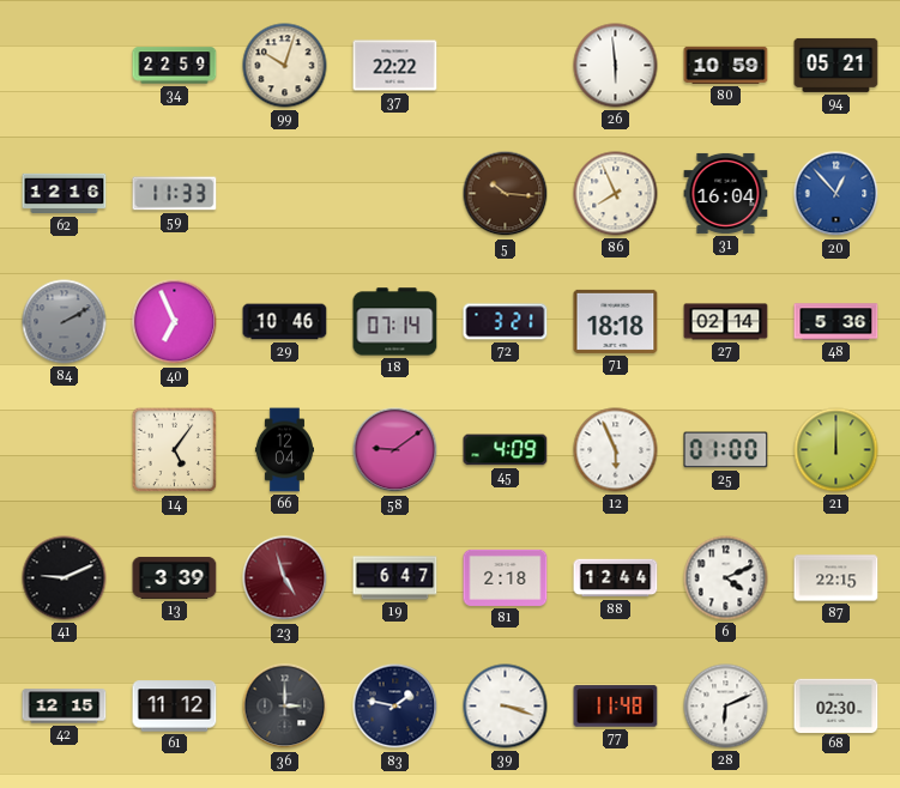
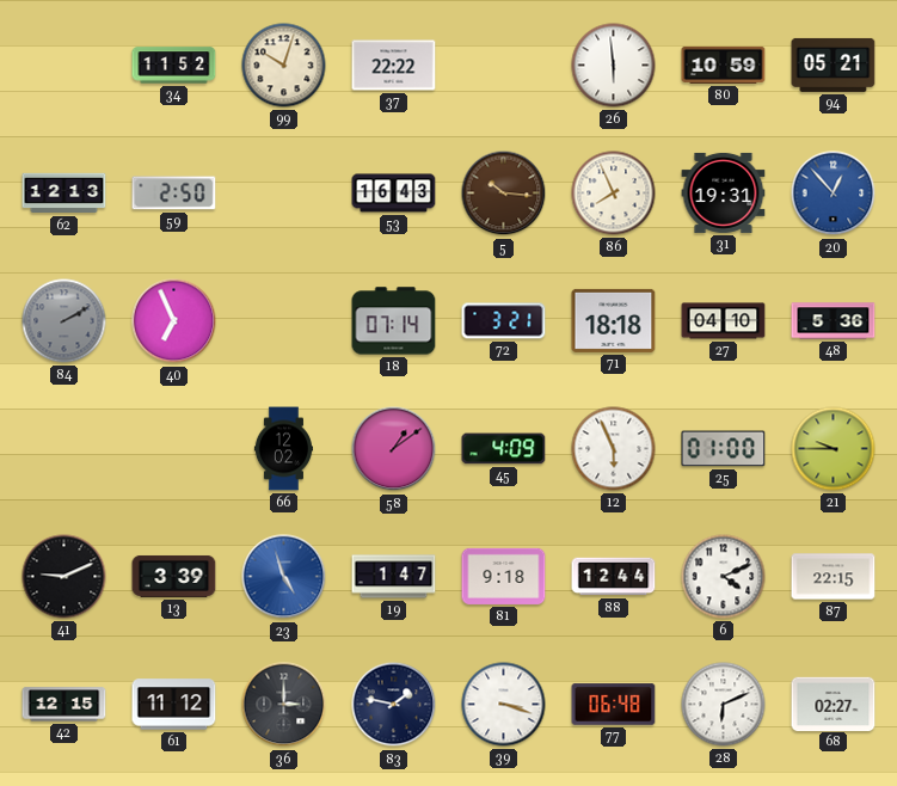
34: 22:59 -> 11:52 (174, 66)
62: 12:16 -> 12:13 (64, 194)
59: 11:33 -> 2:50 (174, 194)
53: none -> 16:43 (394, 194)
31: 16:04 -> 19:31 (724, 192)
29: 10:46 -> none (285, 322)
27: 02:14 -> 04:10 (724, 321)
14: 5:06 -> none (175, 450)
66: 12:04 -> 12:02 (283, 449)
58: 9:09 -> 1:09 (394, 449)
21: 12:00 -> 9:45 (834, 449)
23 dial: burgundy -> blue (284, 577)
19: 6:47 -> 1:47 (394, 577)
81: 2:18 -> 9:18 (504, 576)
77: 11:48 -> 06:48 (614, 705)
68: 02:30 -> 02:27 (834, 704)
